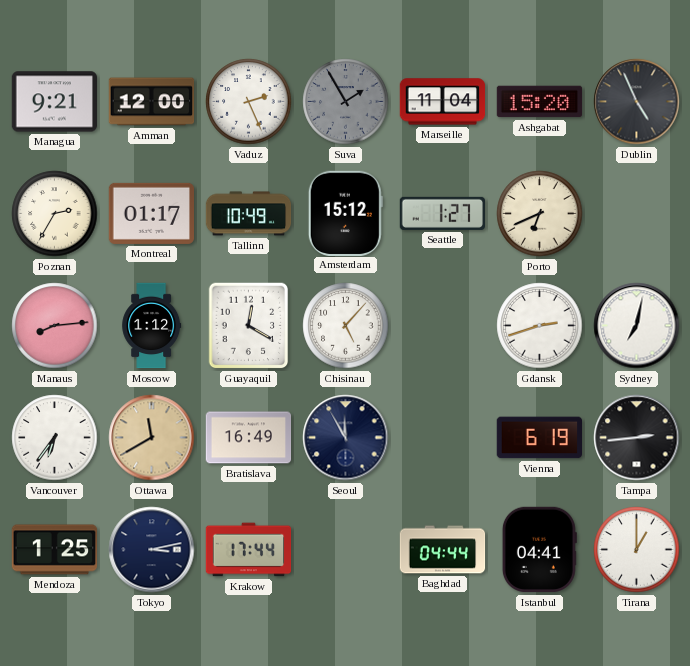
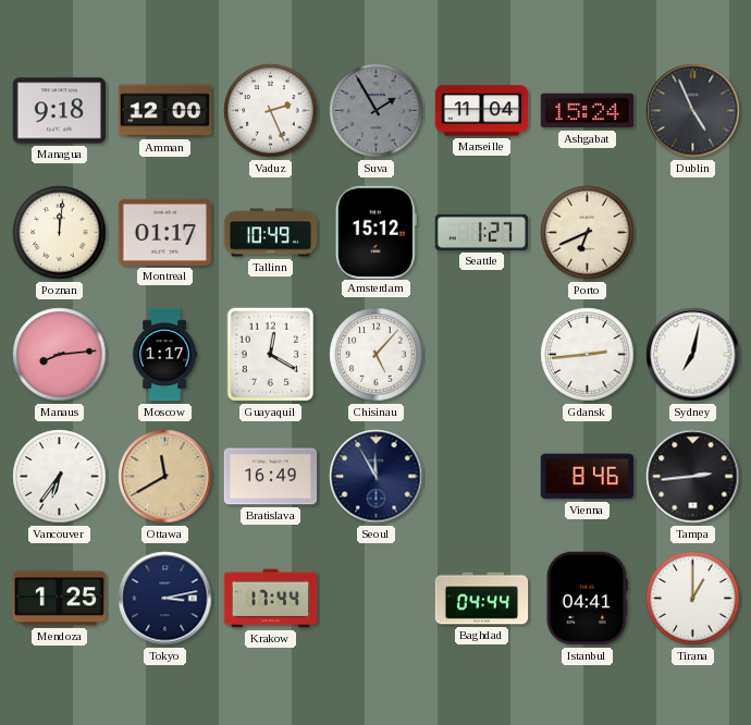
Managua: 9:21 -> 9:18 (60, 111)
Ashgabat: 15:20 -> 15:24 (588, 111)
Poznan: 2:35 -> 12:01 (60, 233)
Moscow: 1:12 -> 1:17 (165, 355)
Gdansk: 2:42 -> 2:44 (588, 355)
Vienna: 6:19 -> 8:46 (587, 477)
